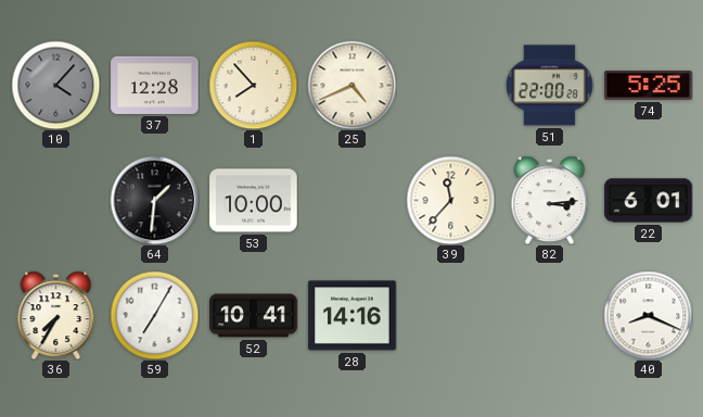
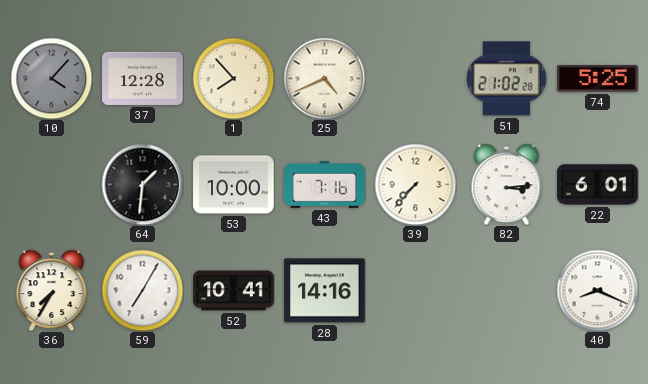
51: 22:00 -> 21:02 (506, 79)
43: none -> 7:16 (325, 185)
39: 11:37 -> 7:37 (415, 184)
